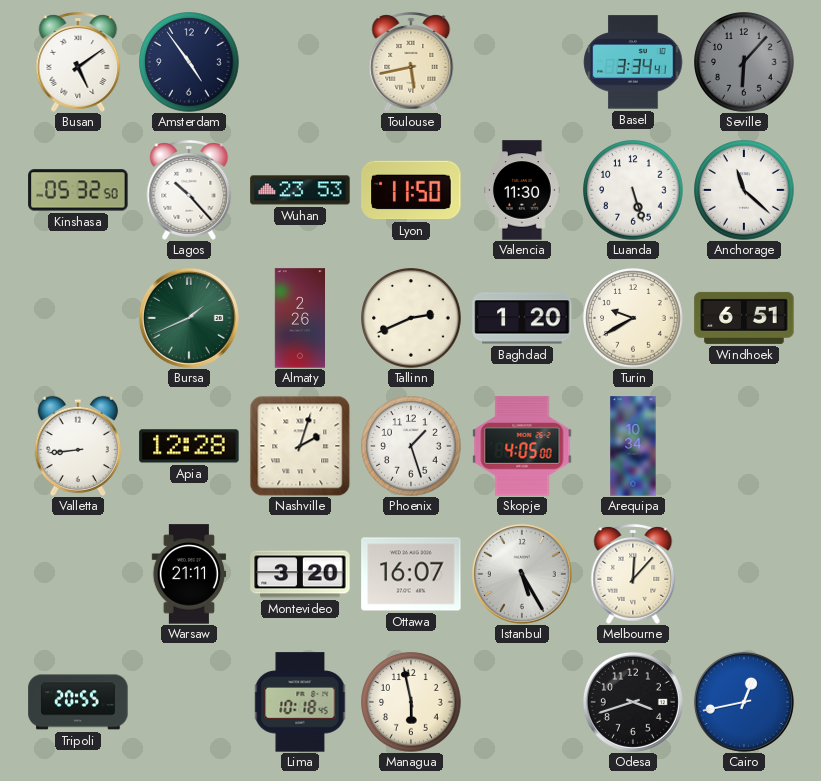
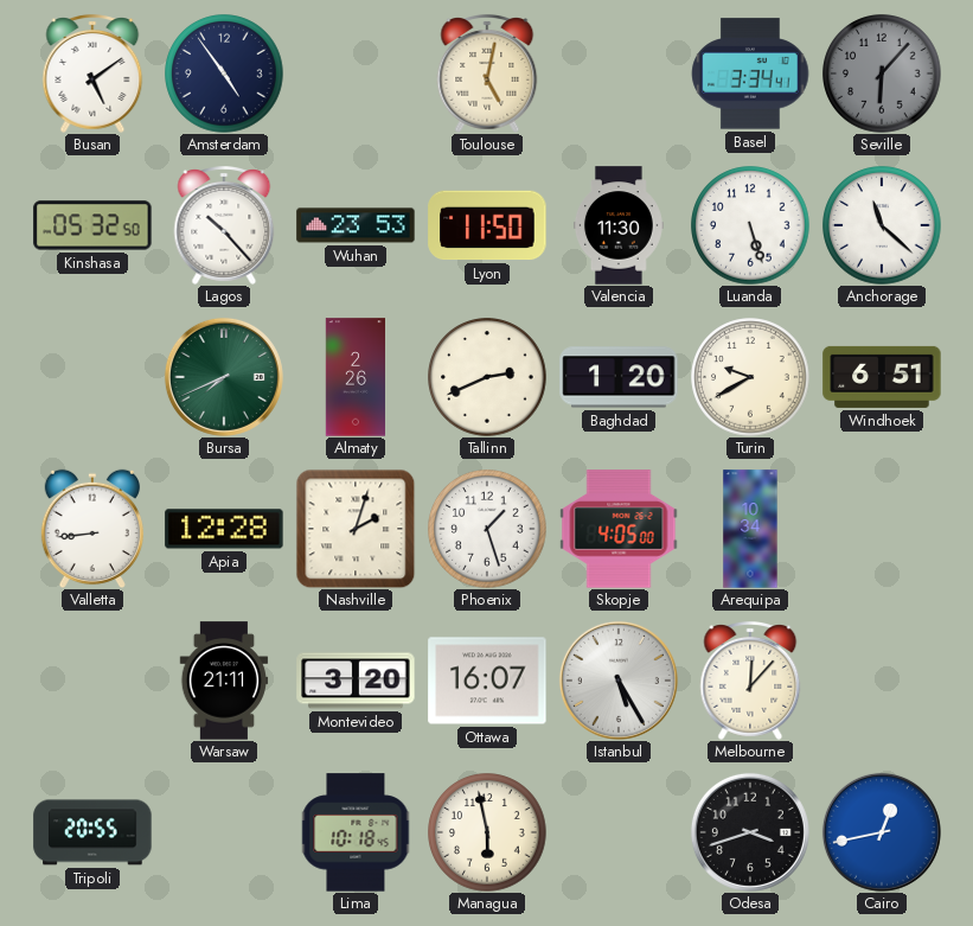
Toulouse: 5:43 -> 5:02 (487, 75)
Bursa: 1:41 -> 7:41 (224, 377)
